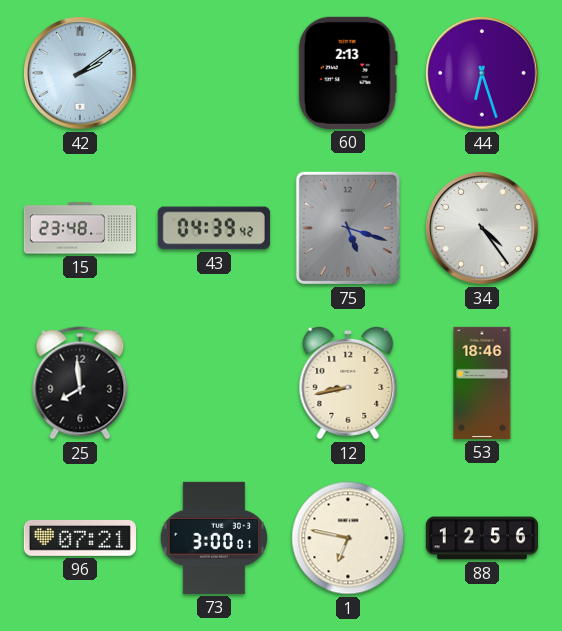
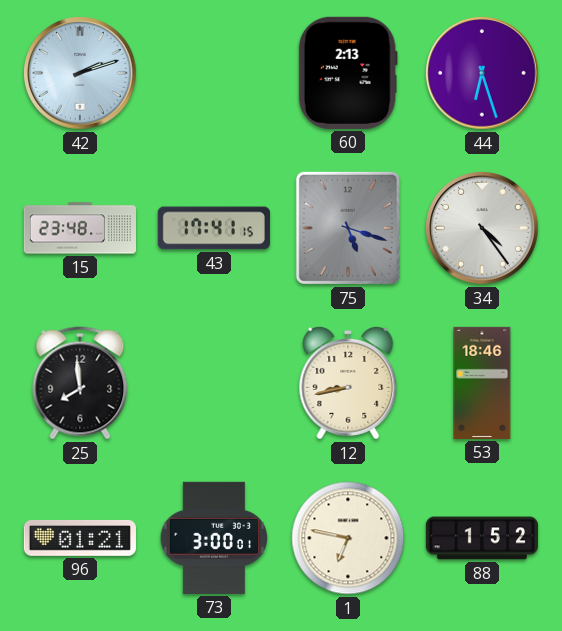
42: 2:09 -> 2:12 (80, 73)
43: 04:39 -> 17:41 (214, 228)
96: 07:21 -> 01:21 (80, 538)
88: 12:56 -> 1:52 (482, 538)
